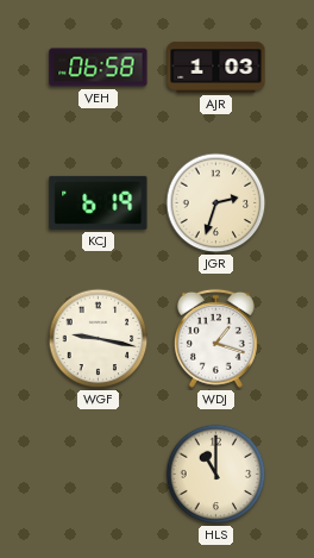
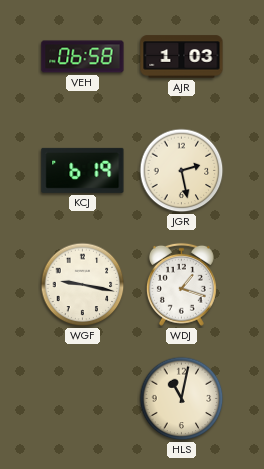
JGR: 2:33 -> 2:28 (182, 171)
HLS: 11:00 -> 11:02 (182, 399)
